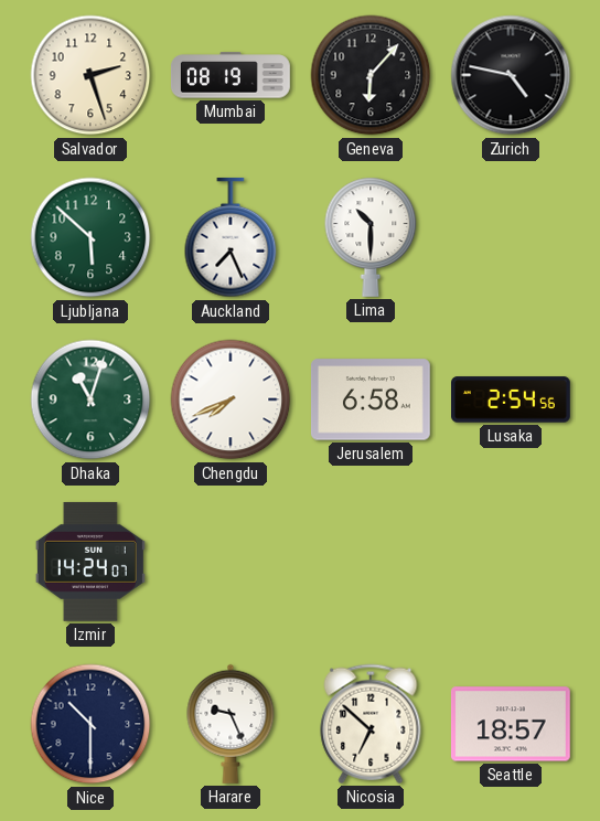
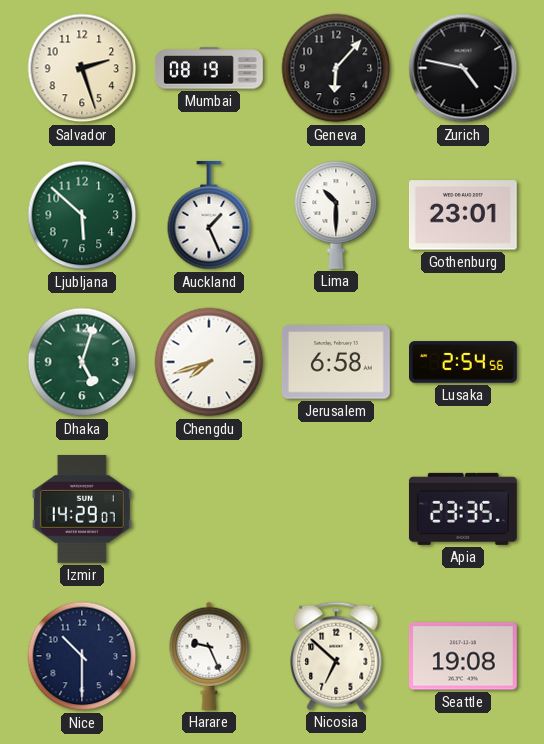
Auckland: 7:26 -> 1:26 (209, 216)
Gothenburg: none -> 23:01 (463, 215)
Dhaka: 11:03 -> 5:03 (82, 362)
Chengdu: 7:41 -> 7:42 (209, 362)
Izmir: 14:24 -> 14:29 (82, 509)
Apia: none -> 23:35 (463, 509)
Seattle: 18:57 -> 19:08 (463, 656)
